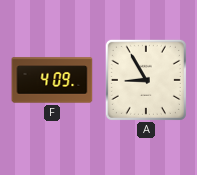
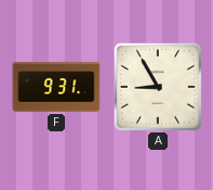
F: 4:09 -> 9:31 (56, 87)
